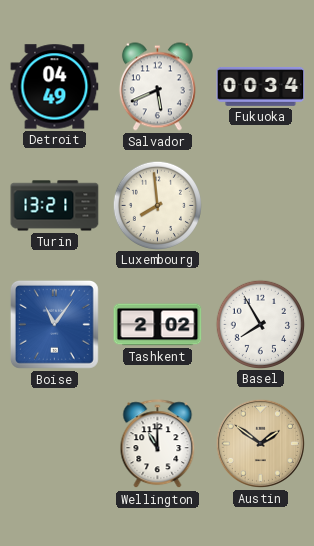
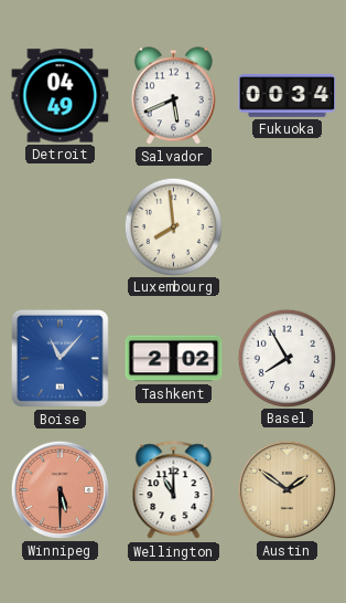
Turin: 13:21 -> none (55, 206)
Boise: 11:06 -> 11:07 (60, 358)
Winnipeg: none -> 5:30 (60, 489)
